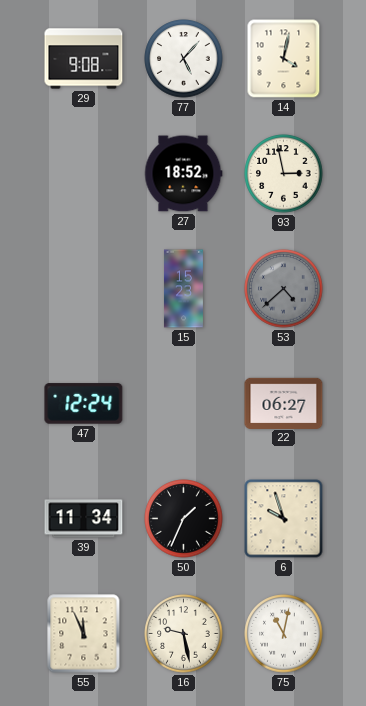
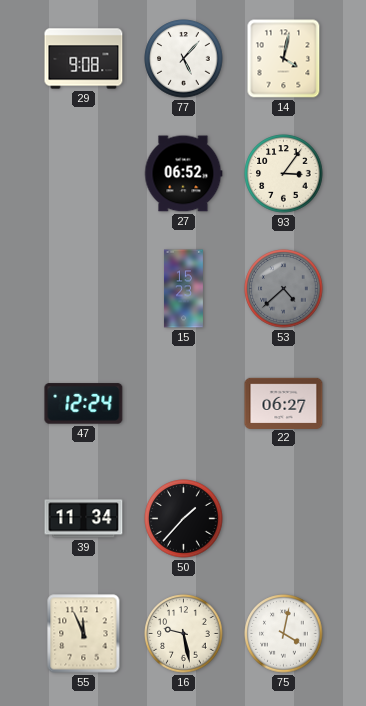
27: 18:52 -> 06:52 (183, 174)
93: 2:58 -> 3:06 (284, 174)
50: 1:34 -> 1:37 (184, 519)
6: 9:57 -> none (284, 519)
75: 11:02 -> 4:02 (284, 634)
